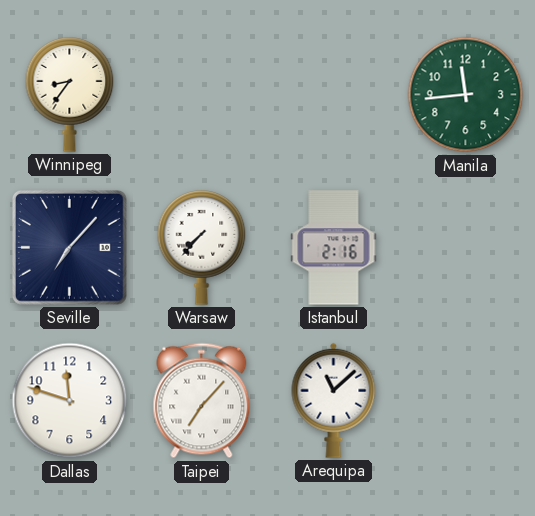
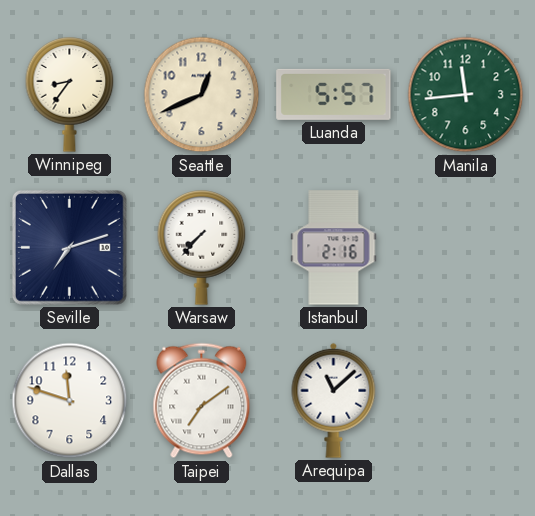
Seattle: none -> 12:41 (202, 95)
Luanda: none -> 5:57 (334, 94)
Seville: 7:07 -> 7:12 (69, 247)
Taipei: 7:07 -> 7:09 (202, 401)
